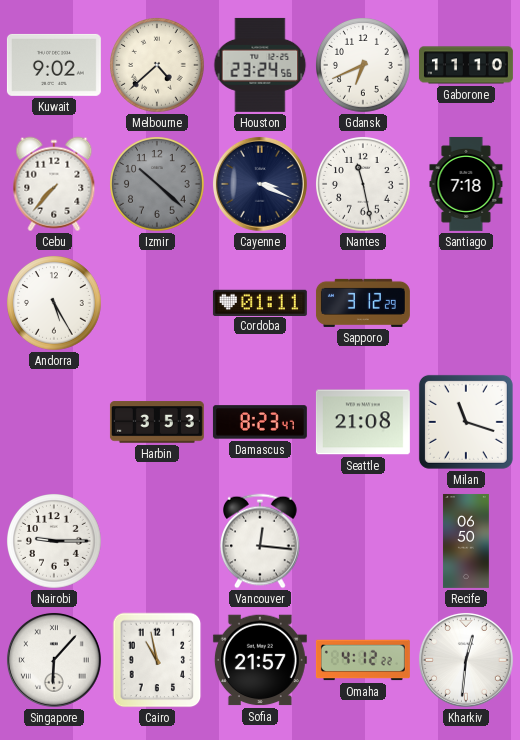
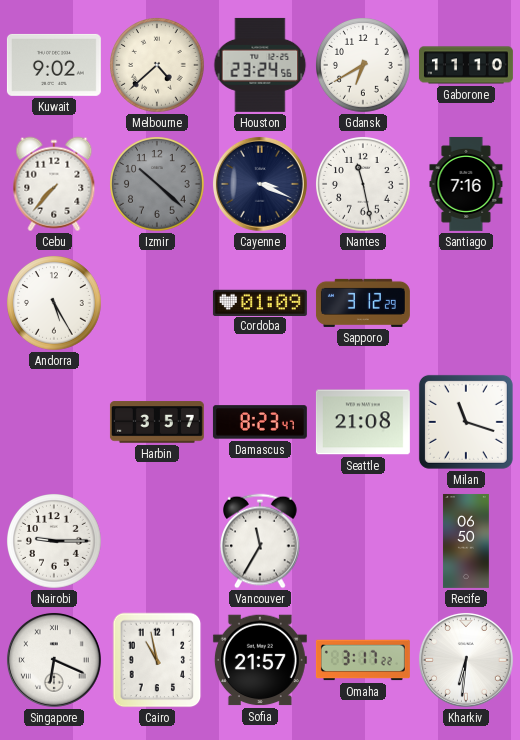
Gdansk: 6:41 -> 6:40 (363, 65)
Santiago: 7:18 -> 7:16 (466, 184)
Cordoba: 01:11 -> 01:09 (260, 302)
Harbin: 3:53 -> 3:57 (157, 422)
Vancouver: 12:16 -> 11:35 (261, 541)
Singapore: 6:07 -> 6:19 (54, 660)
Omaha: 4:12 -> 3:17 (363, 660)
Kharkiv: 12:31 -> 6:31 (466, 660)
